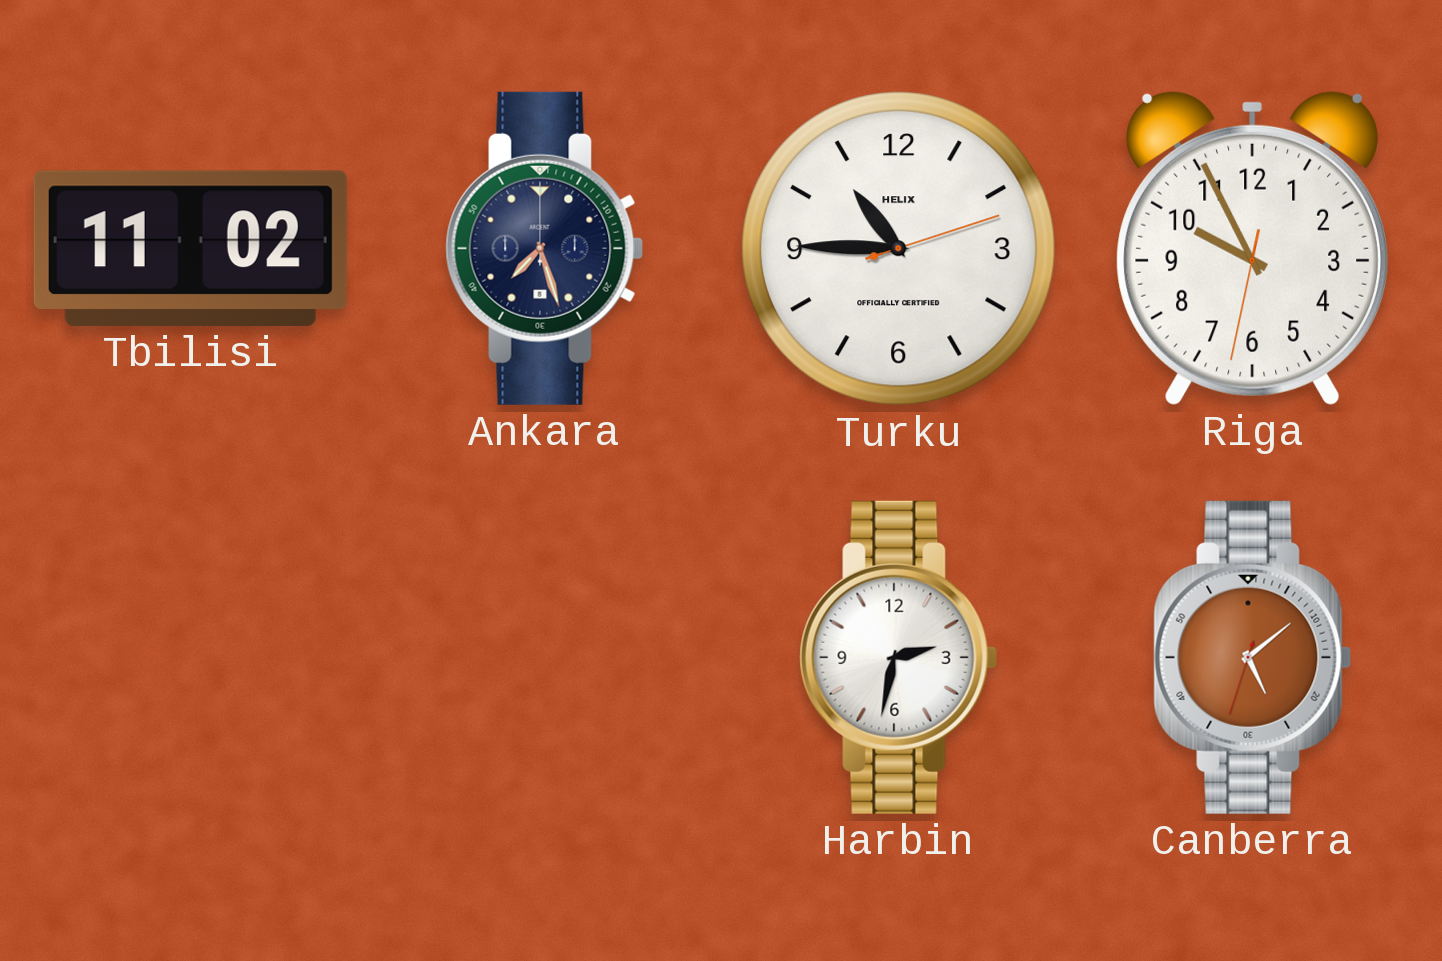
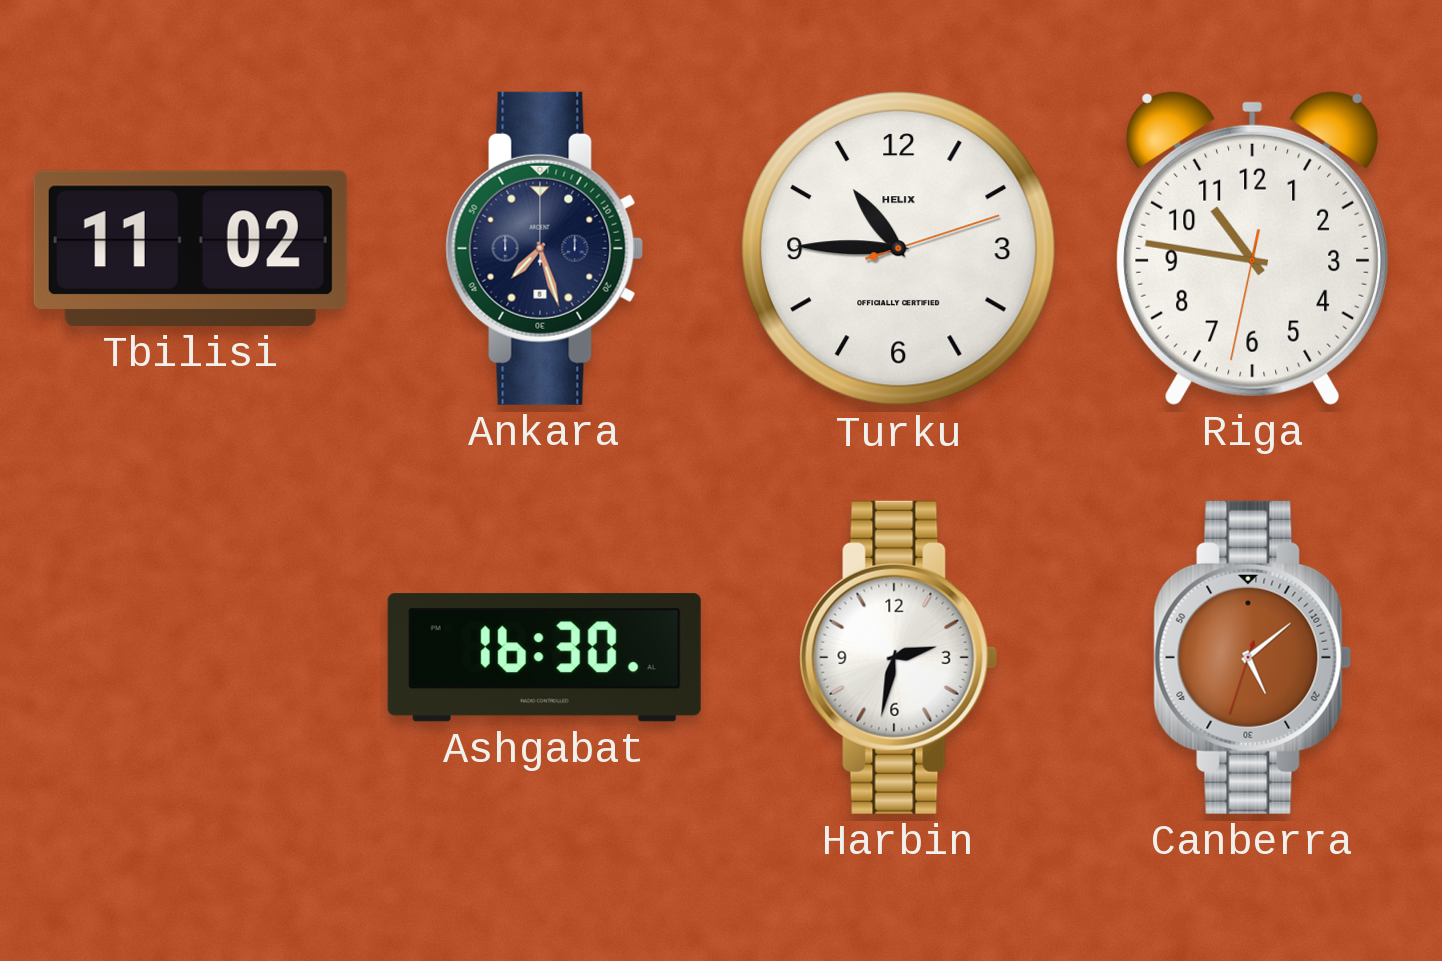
Riga: 9:55 -> 10:46 (1253, 248)
Ashgabat: none -> 16:30 (544, 658)
